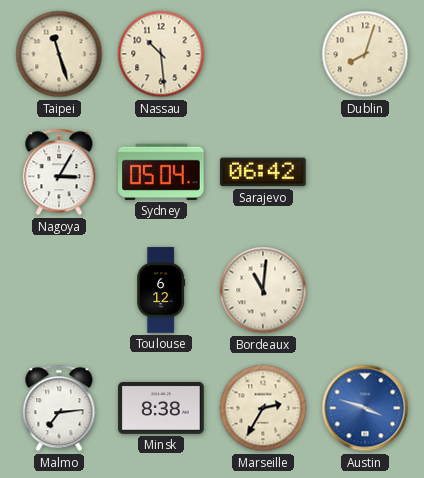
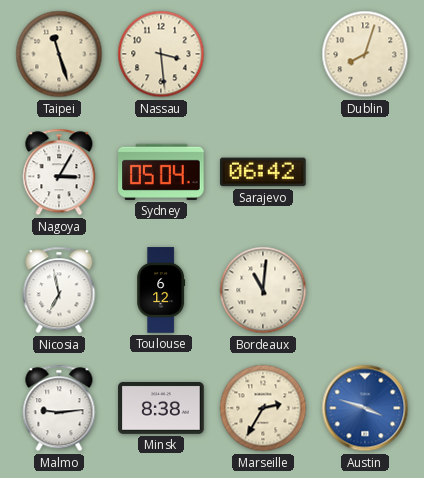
Nassau: 10:29 -> 3:29 (161, 54)
Nicosia: none -> 6:58 (59, 290)
Malmo: 7:14 -> 9:14 (59, 408)
